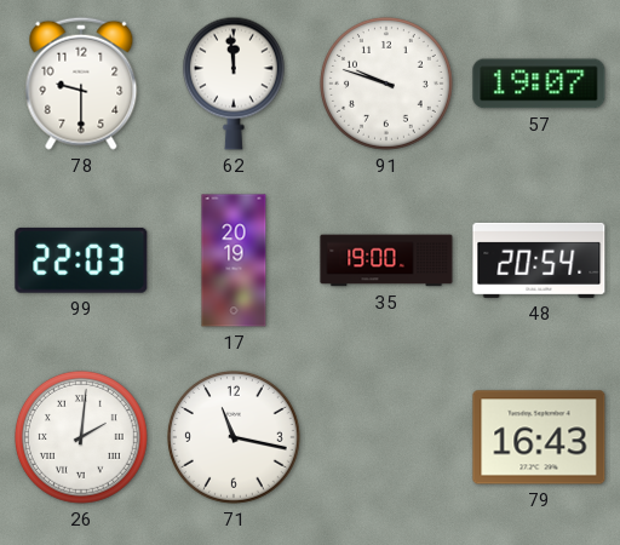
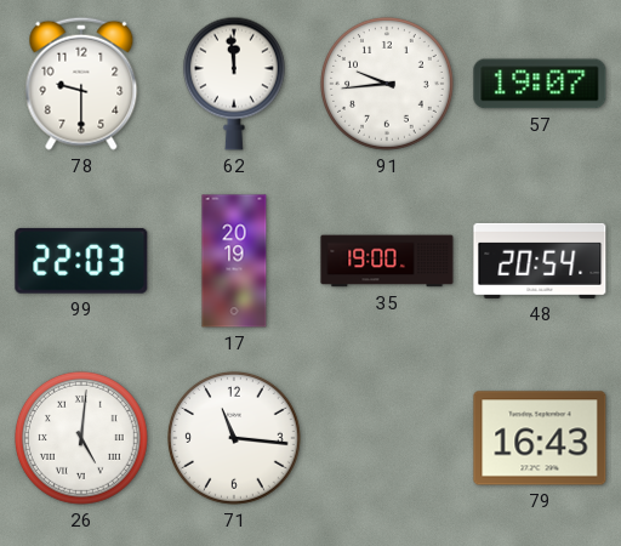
91: 9:48 -> 9:44 (387, 84)
26: 2:01 -> 5:01 (81, 438)
71: 11:17 -> 11:16 (234, 438)
